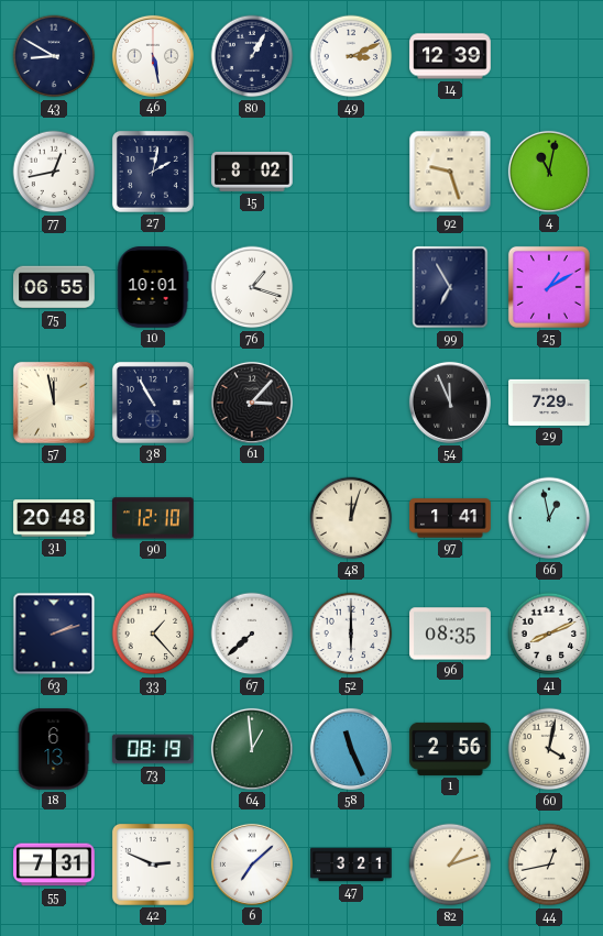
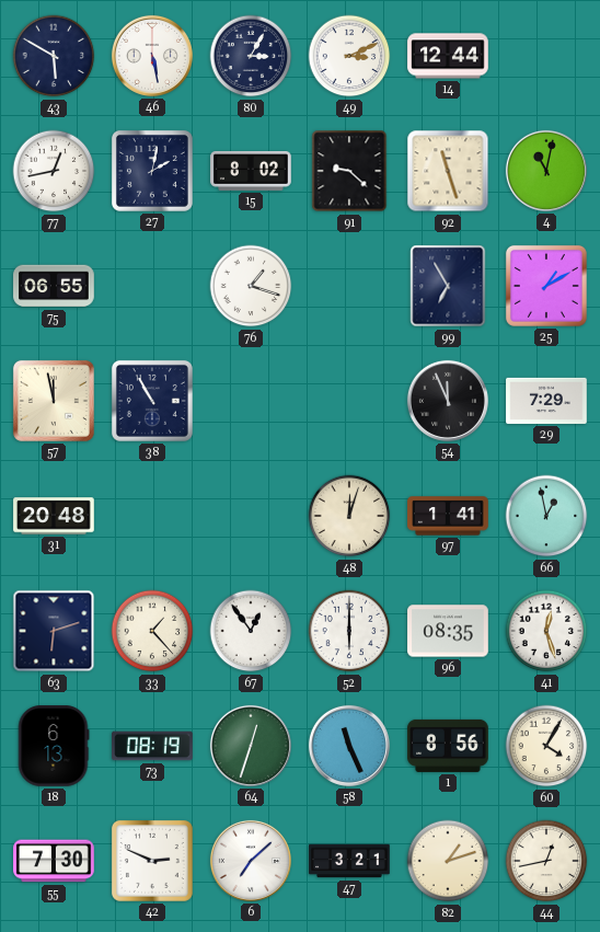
43: 8:50 -> 5:50 (54, 56)
80: 1:05 -> 3:05 (251, 56)
14: 12:39 -> 12:44 (448, 56)
91: none -> 9:22 (349, 171)
92: 9:27 -> 11:27 (448, 171)
10: 10:01 -> none (153, 287)
61: 3:07 -> none (252, 403)
90: 12:10 -> none (154, 518)
63: 2:12 -> 6:12 (54, 631)
67: 7:38 -> 12:54 (251, 631)
41: 8:11 -> 12:27 (546, 631)
64: 12:59 -> 12:33 (251, 746)
1: 2:56 -> 8:56 (448, 746)
60: 4:02 -> 4:05 (546, 746)
55: 7:31 -> 7:30 (54, 861)
